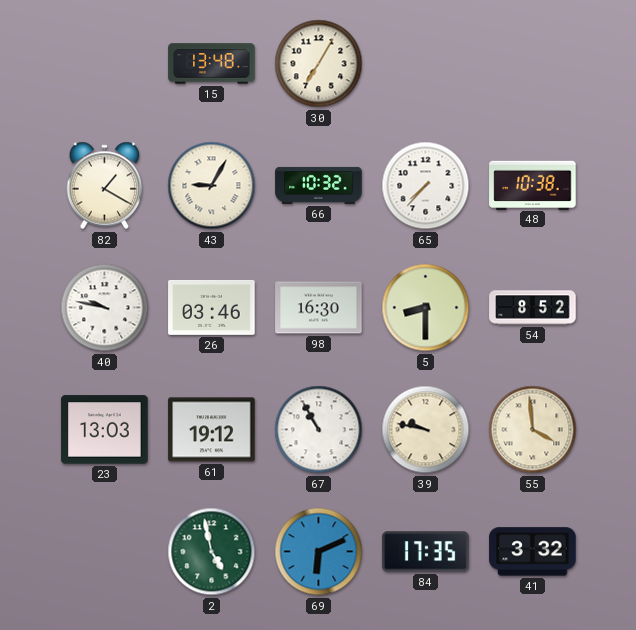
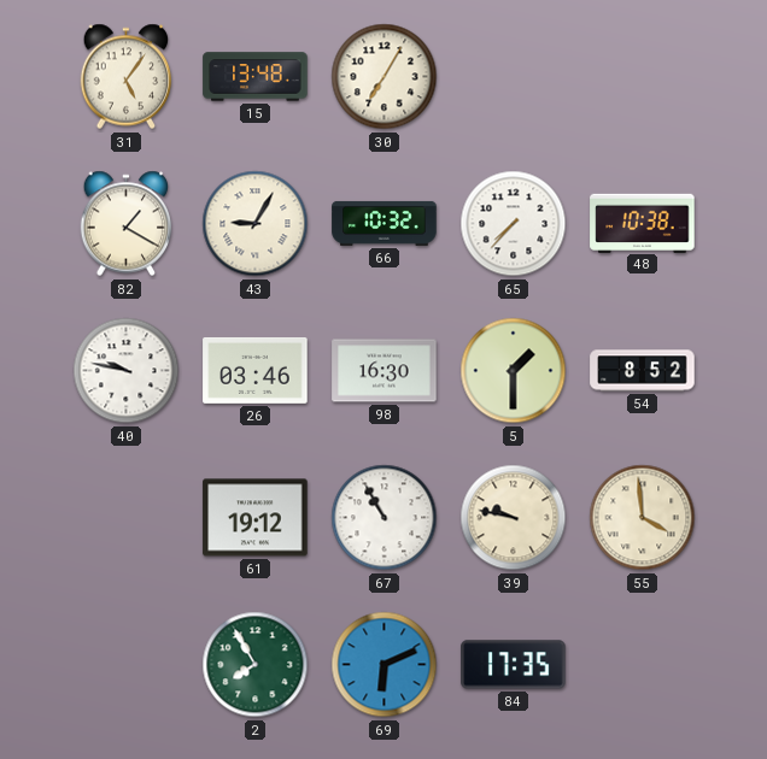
31: none -> 5:06 (127, 77)
5: 8:30 -> 1:30 (514, 371)
23: 13:03 -> none (105, 430)
2: 4:58 -> 7:55 (256, 665)
41: 3:32 -> none (533, 552)
